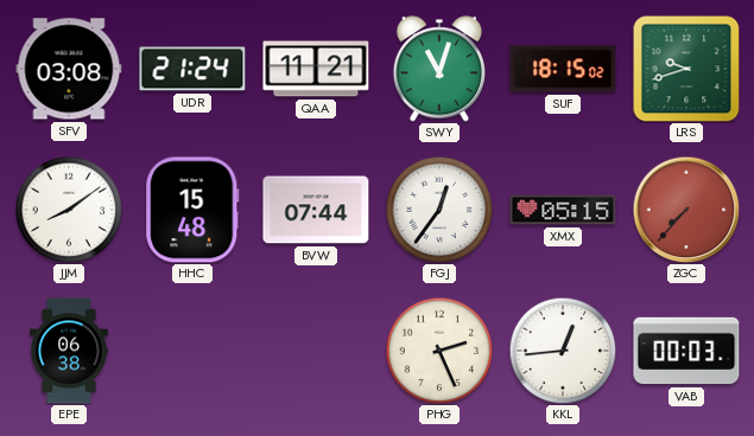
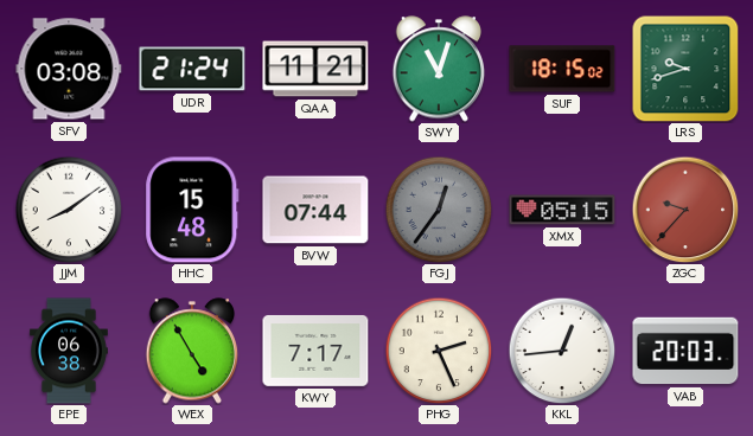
FGJ dial: white -> grey (439, 210)
ZGC: 7:37 -> 9:37 (685, 210)
WEX: none -> 4:55 (192, 351)
KWY: none -> 7:17 (315, 351)
VAB: 00:03 -> 20:03 (685, 351)
